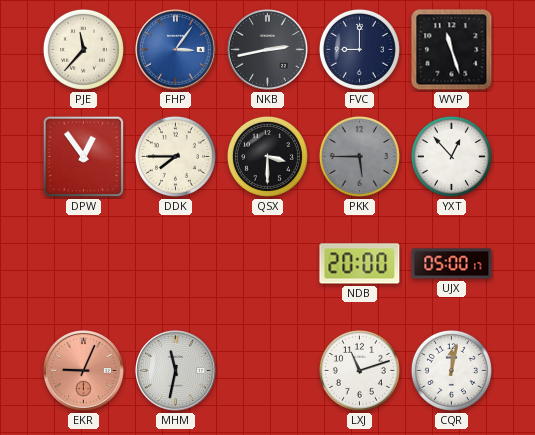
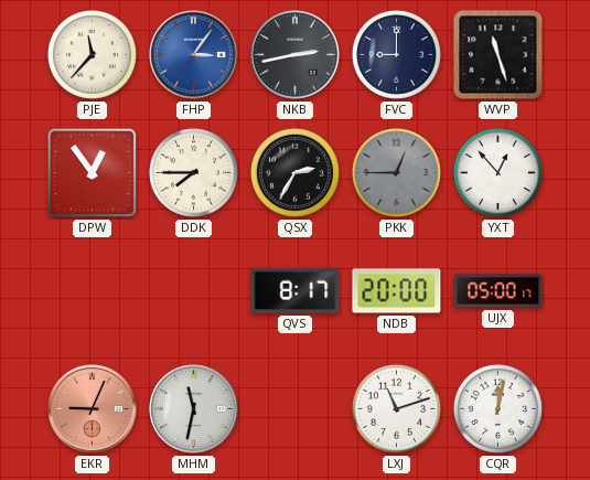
QSX: 3:30 -> 2:35 (294, 172)
PKK: 5:45 -> 12:45 (396, 172)
QVS: none -> 8:17 (296, 290)
